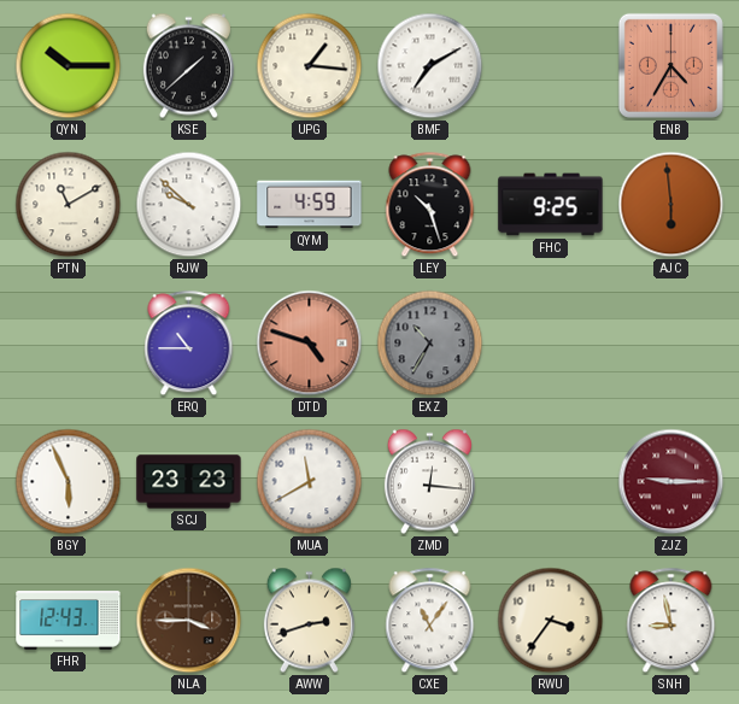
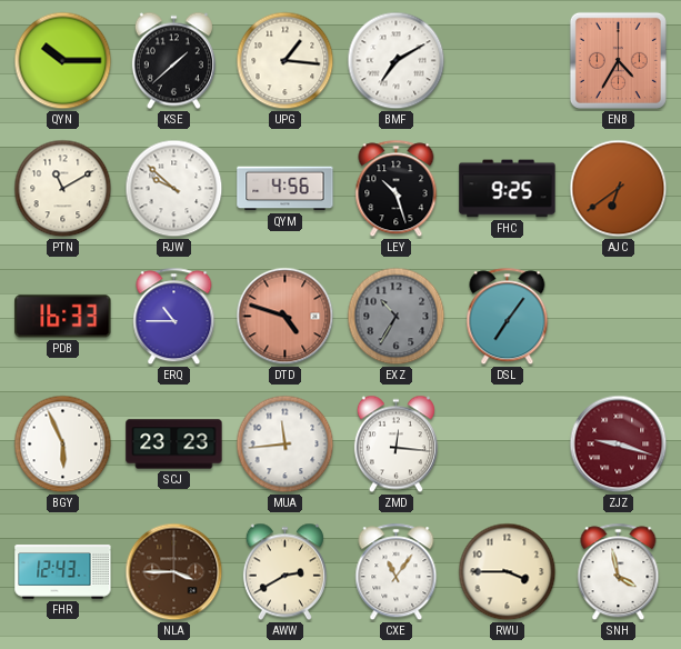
QYM: 4:59 -> 4:56 (286, 189)
AJC: 5:59 -> 6:39 (619, 189)
PDB: none -> 16:33 (63, 317)
DSL: none -> 7:06 (508, 317)
MUA: 11:40 -> 11:44 (286, 445)
ZJZ: 9:15 -> 9:18 (619, 445)
AWW: 2:42 -> 2:40 (284, 572)
RWU: 3:36 -> 3:45 (508, 572)
SNH: 8:58 -> 3:58 (619, 572)
